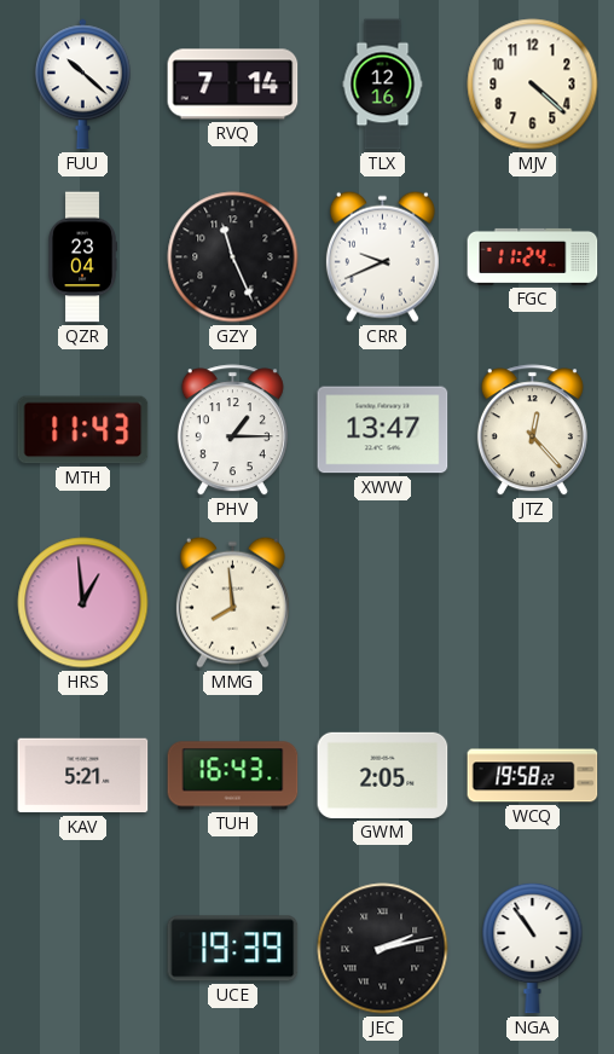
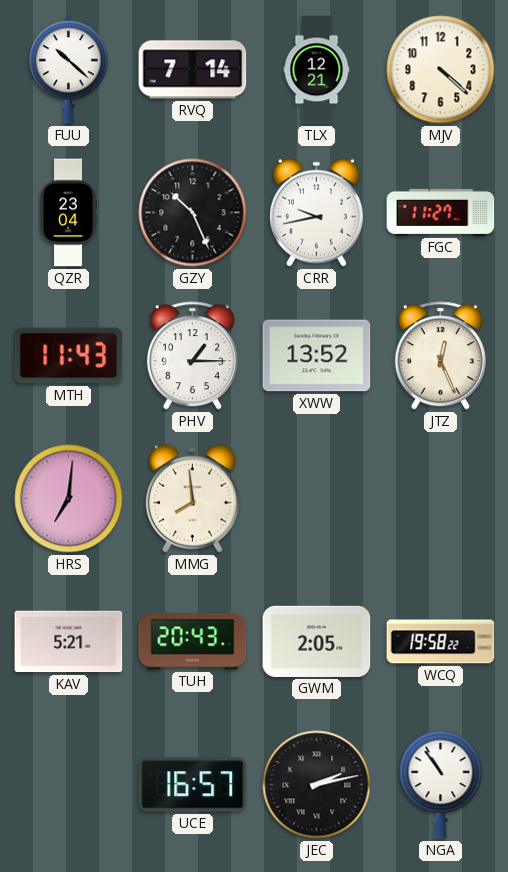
TLX: 12:16 -> 12:21 (317, 70)
GZY: 11:26 -> 10:26 (193, 213)
CRR: 9:41 -> 9:43 (316, 212)
FGC: 11:24 -> 11:27 (441, 212)
XWW: 13:47 -> 13:52 (317, 356)
JTZ: 12:23 -> 12:26 (440, 356)
HRS: 12:59 -> 7:01 (69, 499)
TUH: 16:43 -> 20:43 (193, 642)
UCE: 19:39 -> 16:57 (193, 785)
